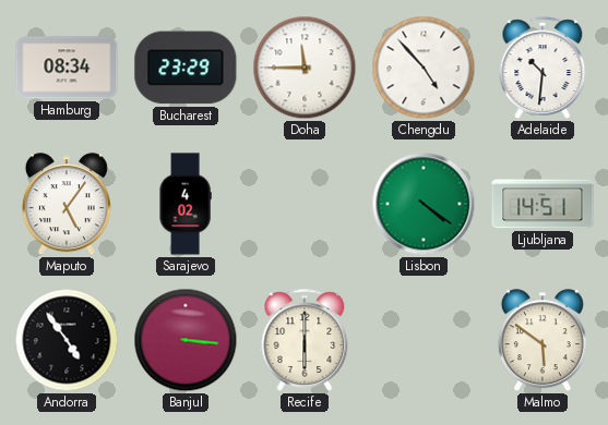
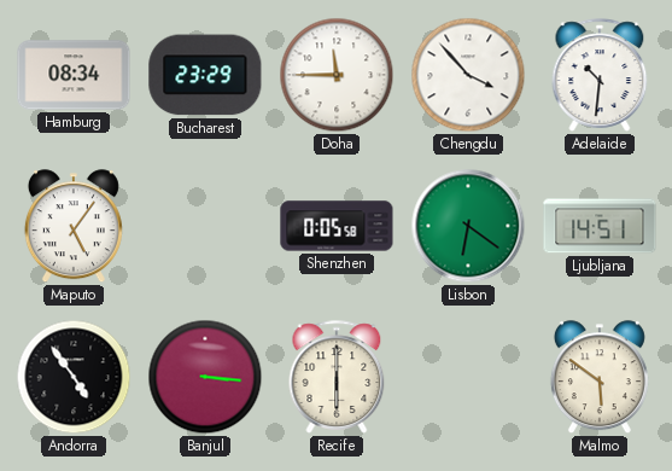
Chengdu: 4:53 -> 3:53 (468, 75)
Sarajevo: 4:02 -> none (186, 204)
Shenzhen: none -> 0:05 (337, 226)
Lisbon: 4:21 -> 6:21 (468, 226)
